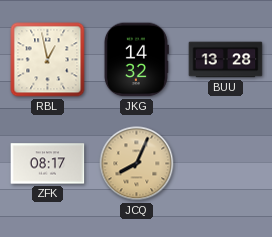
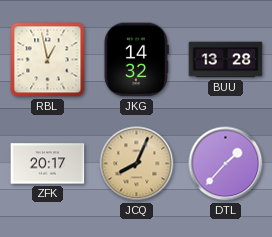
ZFK: 08:17 -> 20:17 (48, 164)
DTL: none -> 1:37 (226, 164)
